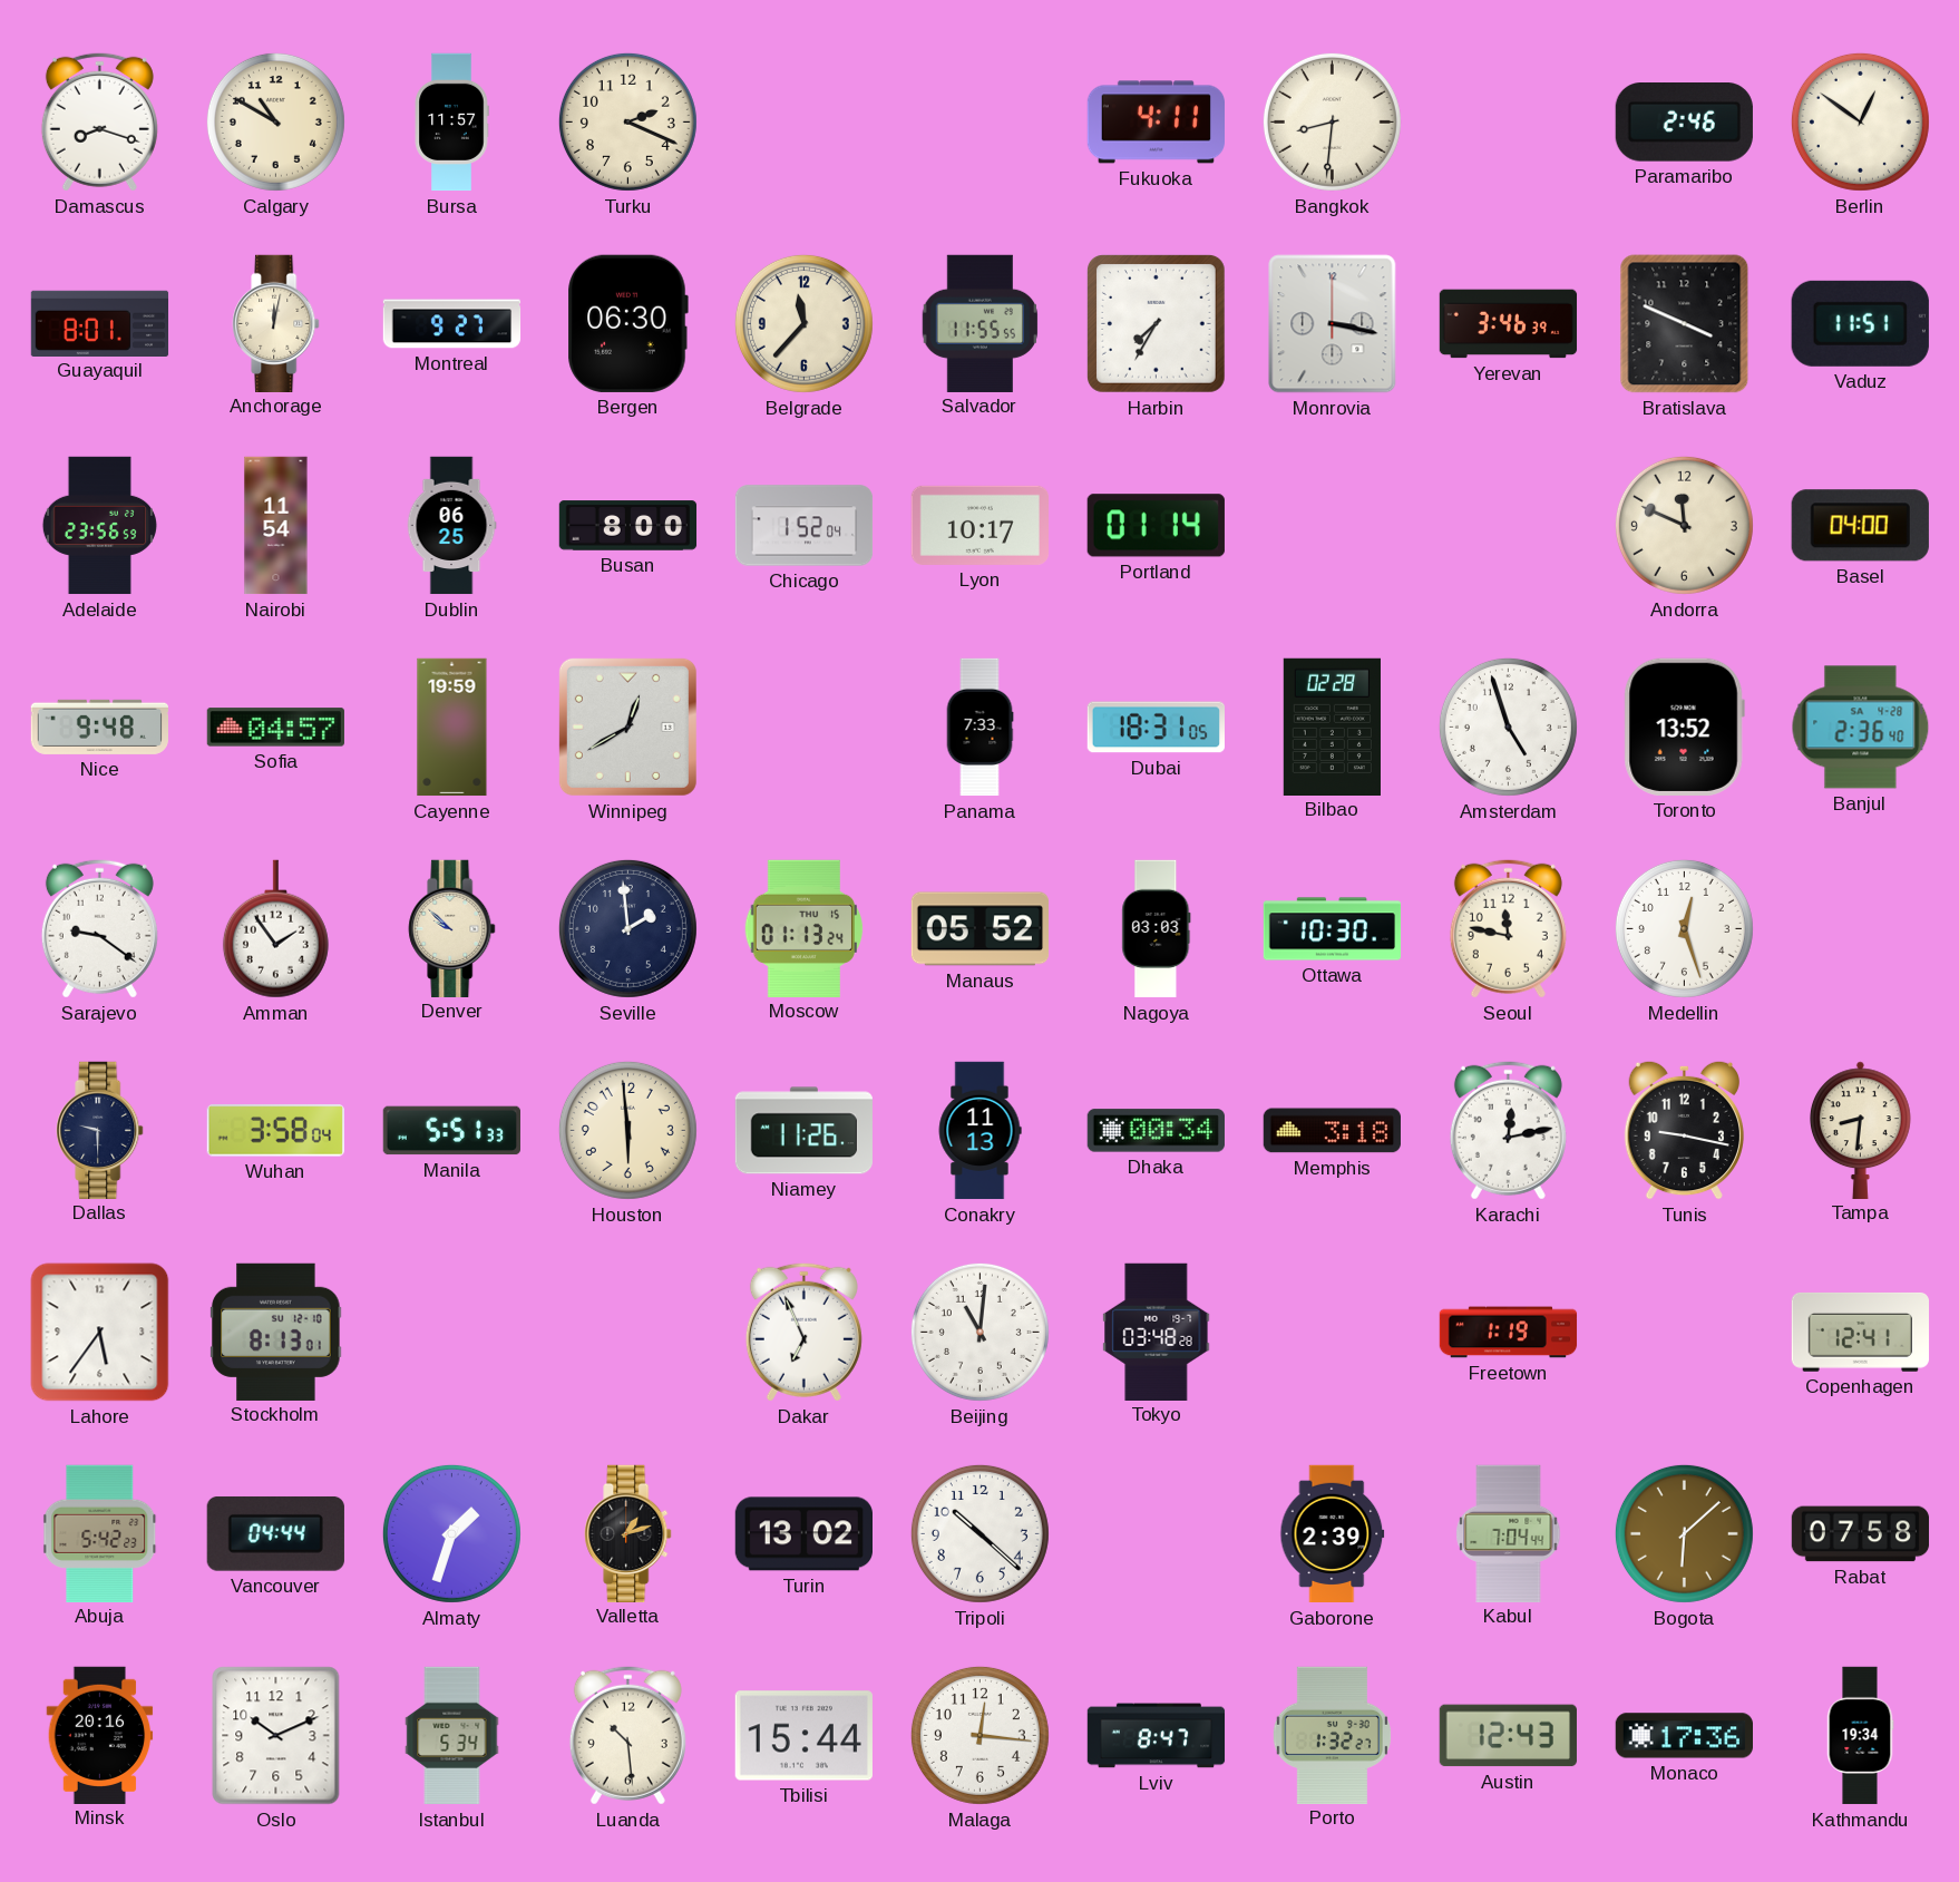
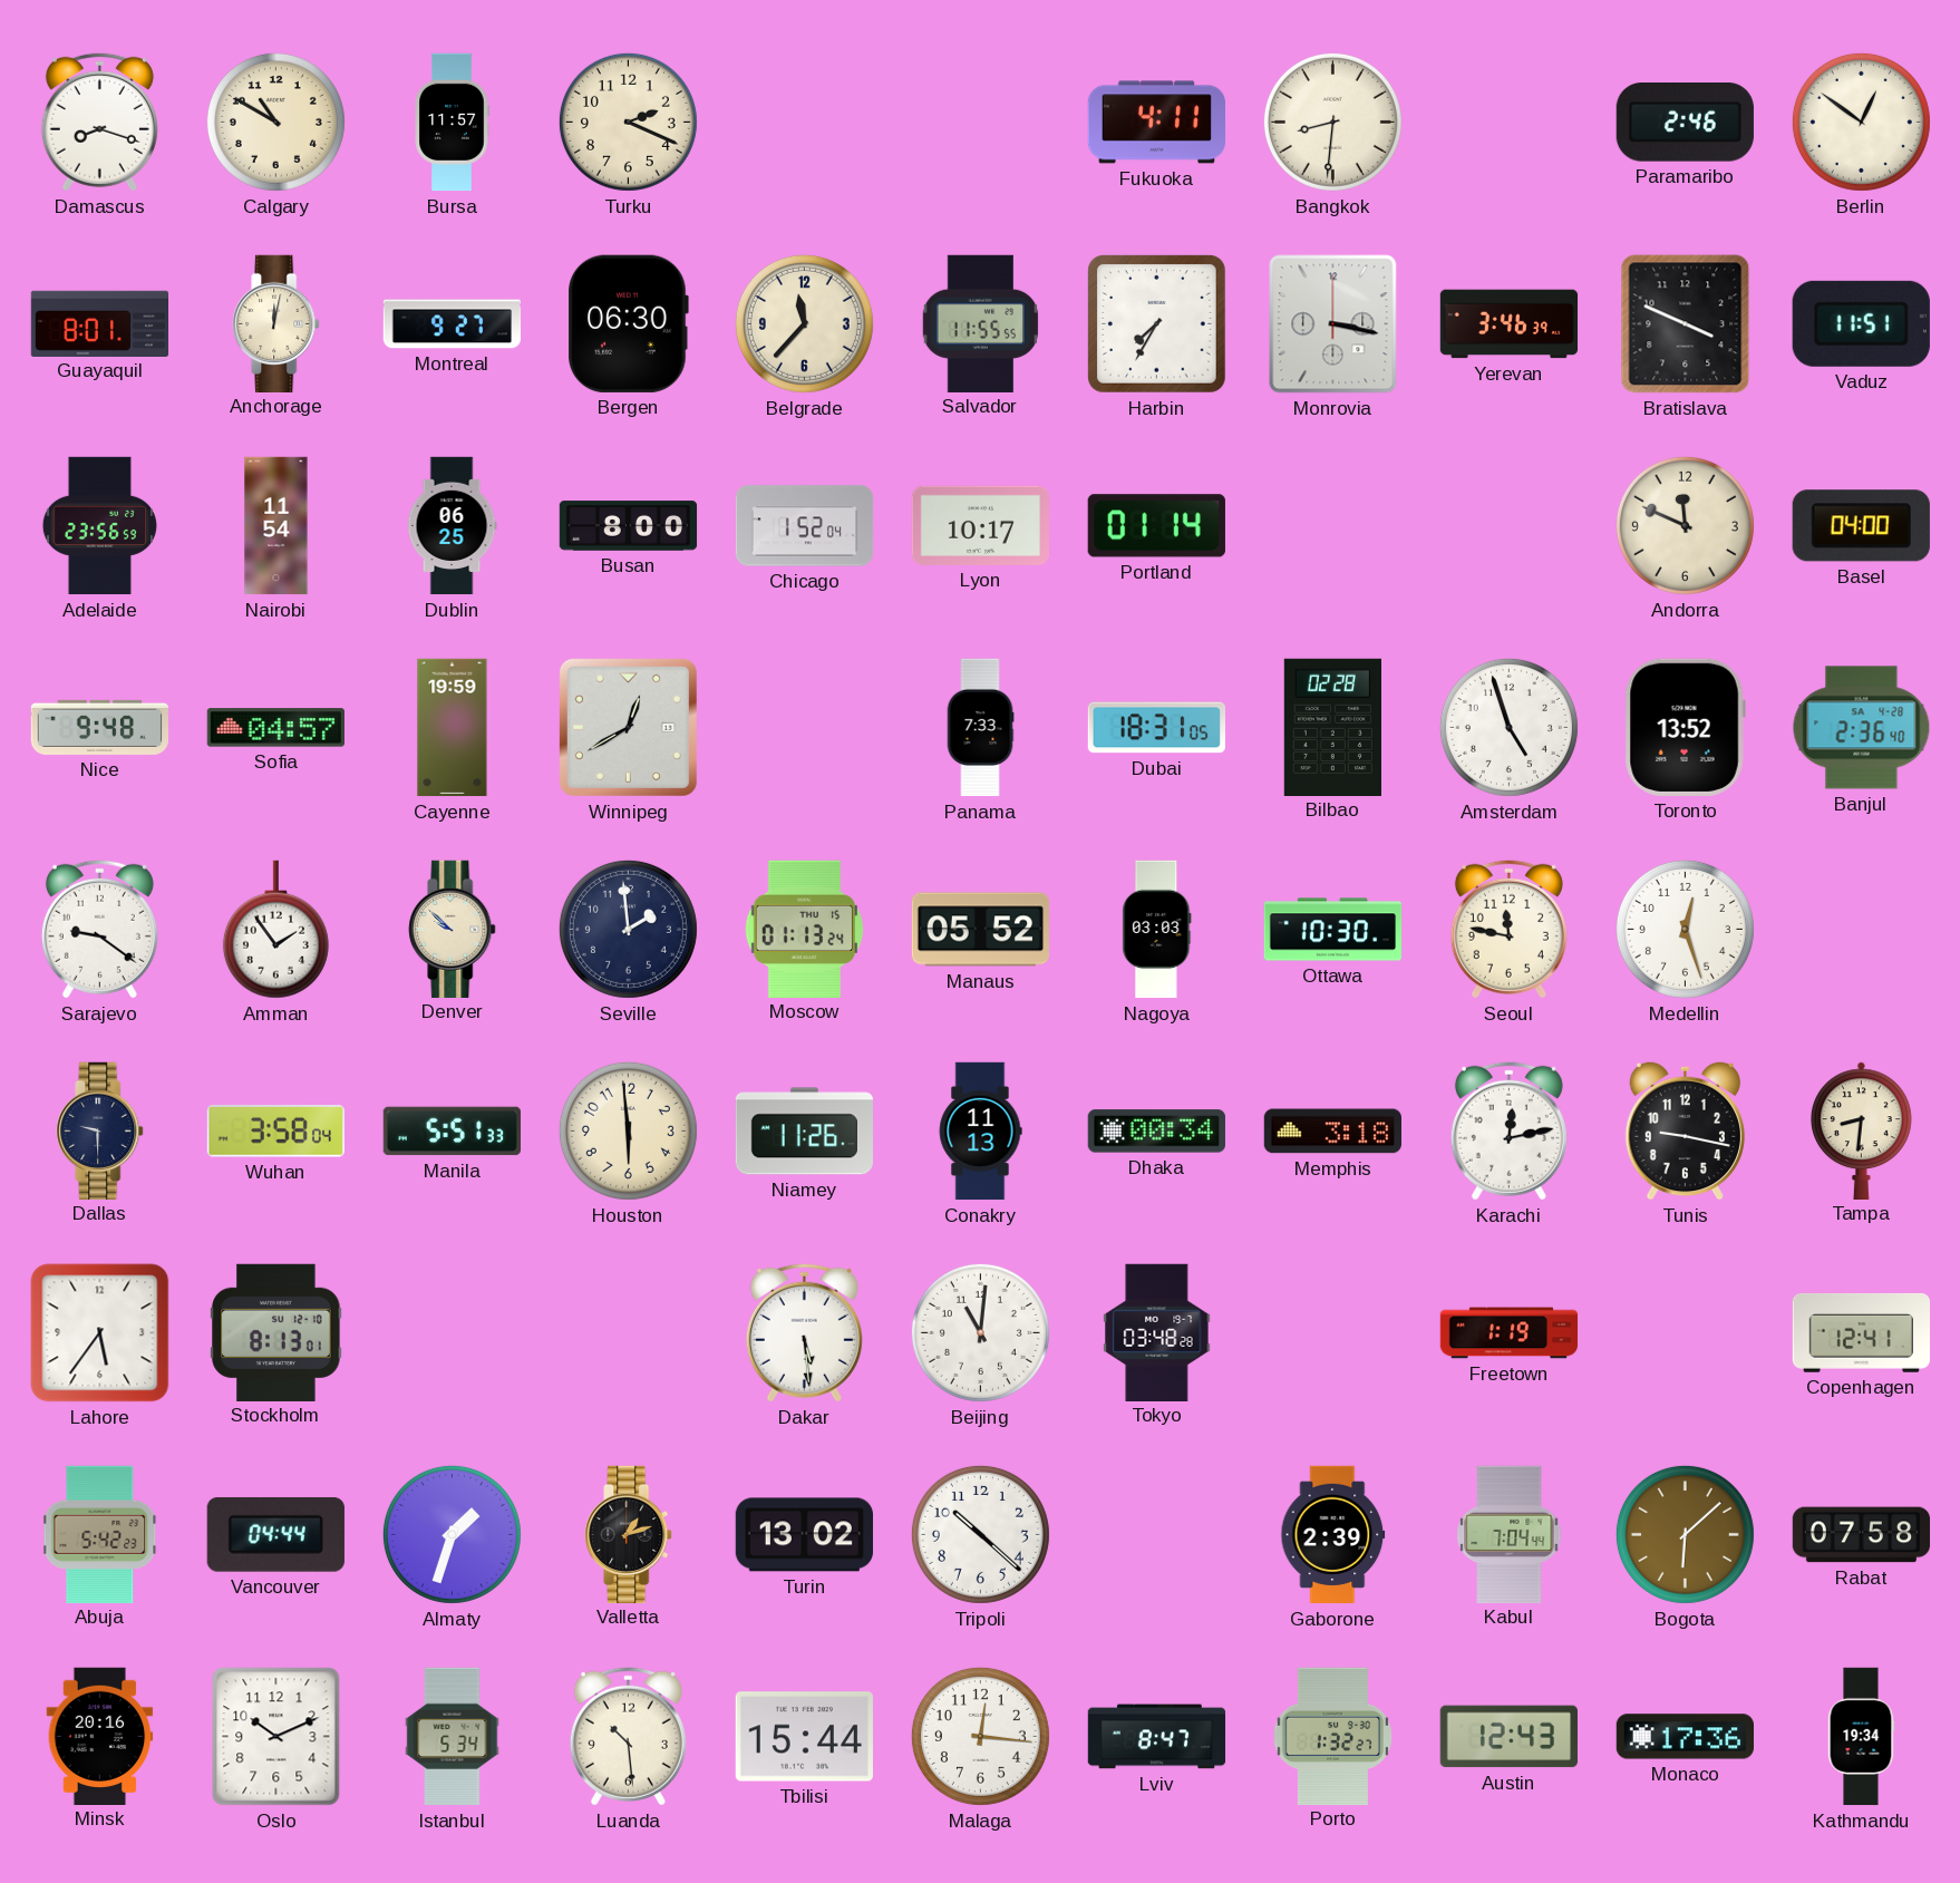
Dakar: 6:56 -> 5:29 (804, 1332)
